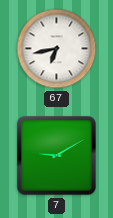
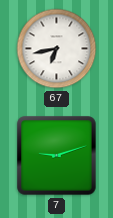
7: 9:10 -> 9:12 (57, 156)
